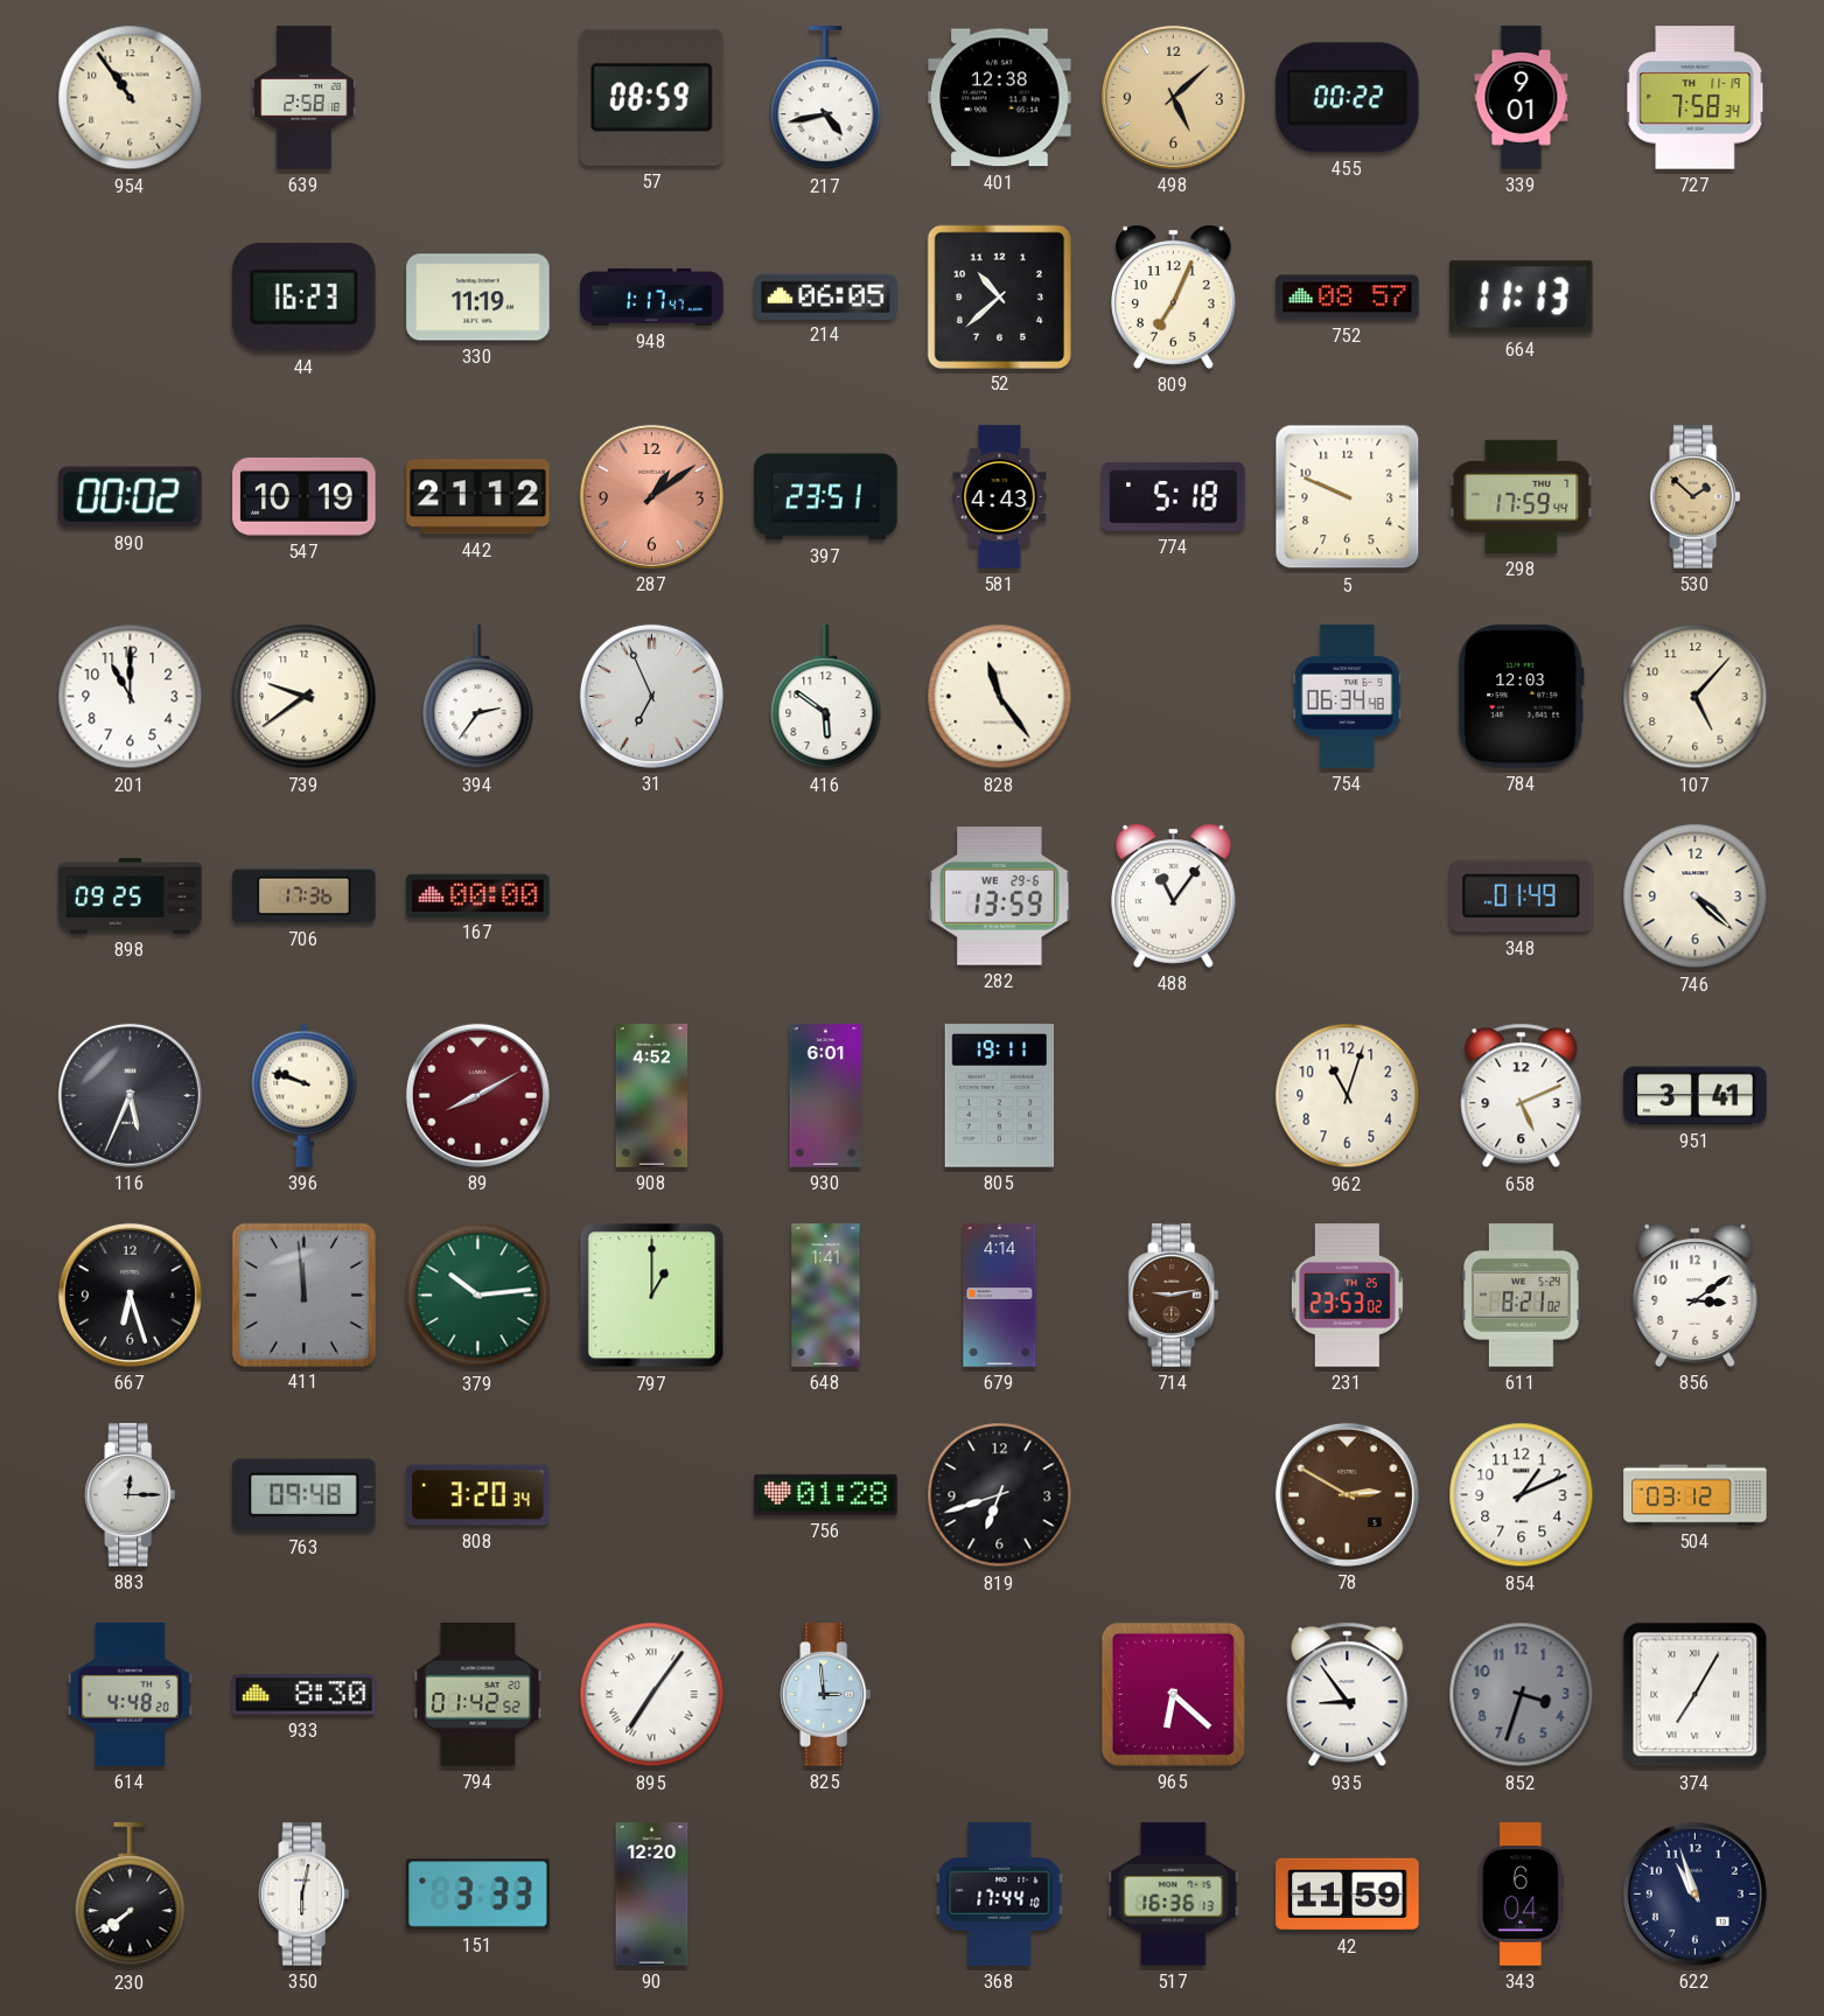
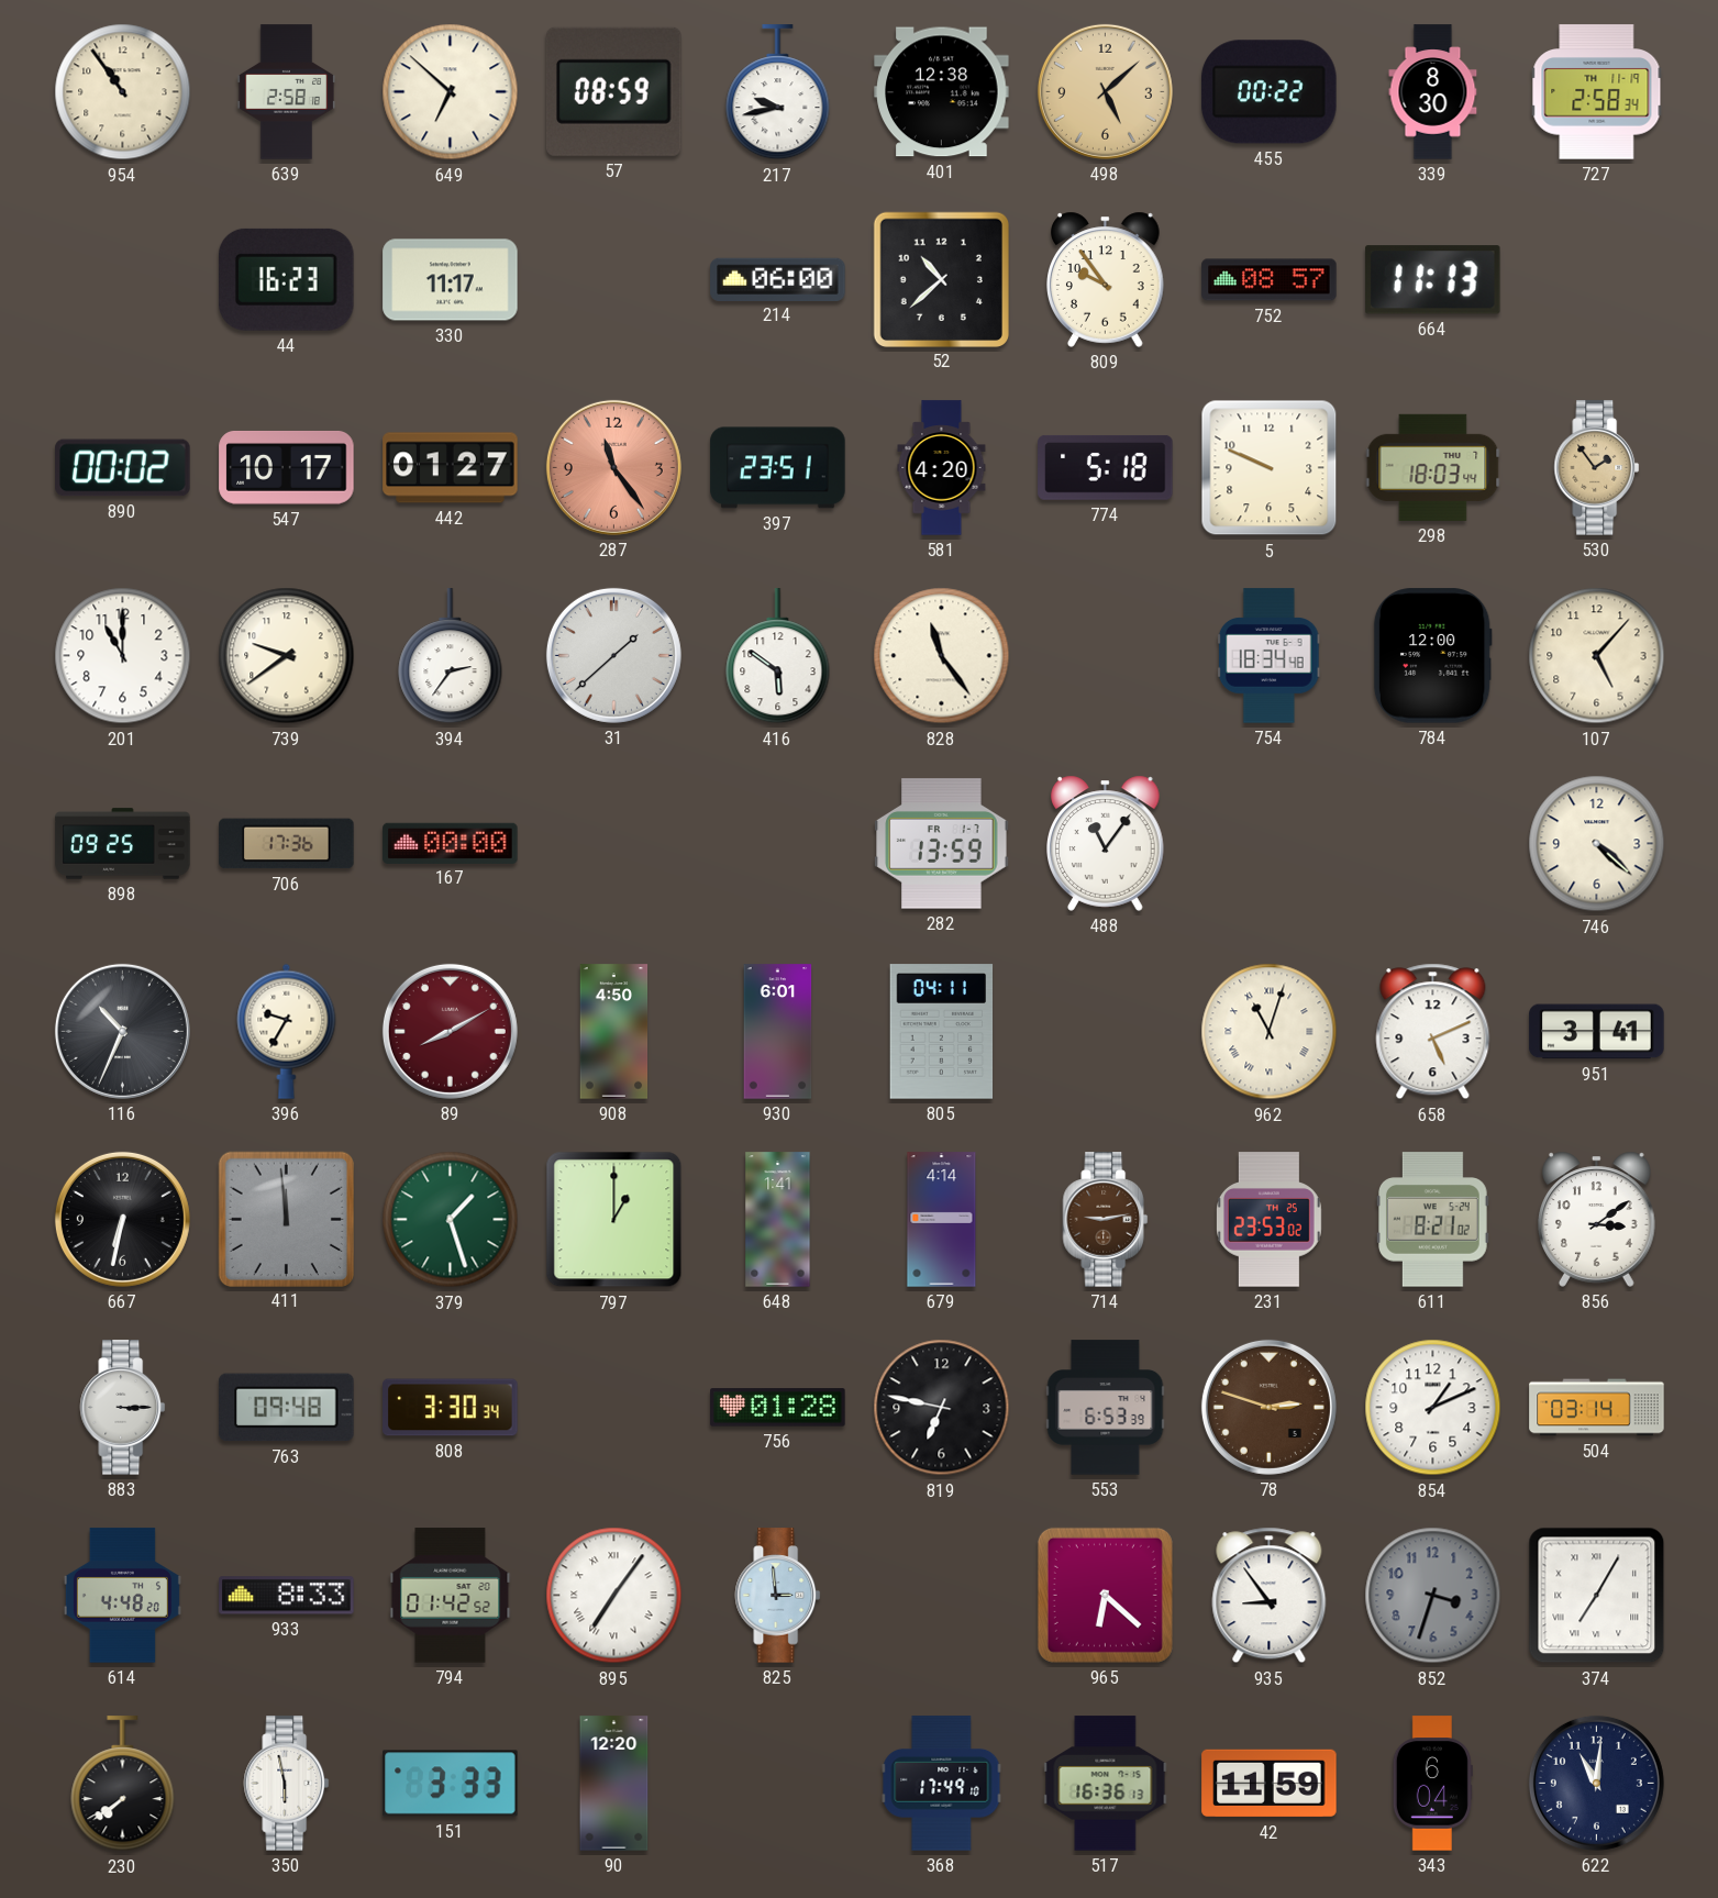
649: none -> 6:52 (451, 92)
217: 4:43 -> 9:43 (778, 92)
339: 9:01 -> 8:30 (1433, 92)
727: 7:58 -> 2:58 (1597, 92)
330: 11:19 -> 11:17 (451, 280)
948: 1:17 -> none (652, 297)
214: 06:05 -> 06:00 (778, 279)
809: 7:04 -> 9:54 (1106, 279)
547: 10:19 -> 10:17 (287, 467)
442: 21:12 -> 01:27 (451, 468)
287: 1:09 -> 11:24 (613, 467)
581: 4:43 -> 4:20 (942, 468)
298: 17:59 -> 18:03 (1433, 467)
530: 1:52 -> 1:54 (1597, 468)
31: 6:56 -> 1:38 (613, 655)
754: 06:34 -> 18:34 (1268, 656)
784: 12:03 -> 12:00 (1432, 656)
282 date: WE 29-6 -> FR 1-7 (942, 844)
348: 01:49 -> none (1522, 897)
116: 5:34 -> 10:34 (122, 1031)
396: 9:48 -> 9:35 (287, 1031)
908: 4:52 -> 4:50 (614, 1032)
805: 19:11 -> 04:11 (942, 1032)
962 numerals: Arabic -> Roman (1270, 1032)
667: 6:27 -> 6:32 (122, 1219)
379: 10:14 -> 1:27 (451, 1220)
883: 12:15 -> 3:15 (123, 1408)
808: 3:20 -> 3:30 (451, 1408)
819: 6:42 -> 6:47 (942, 1408)
553: none -> 6:53 (1106, 1408)
78: 2:50 -> 2:48 (1268, 1407)
504: 03:12 -> 03:14 (1597, 1408)
933: 8:30 -> 8:33 (287, 1596)
350: 6:02 -> 5:58 (287, 1784)
368: 17:44 -> 17:49 (942, 1784)
622: 10:57 -> 11:01 (1596, 1783)
